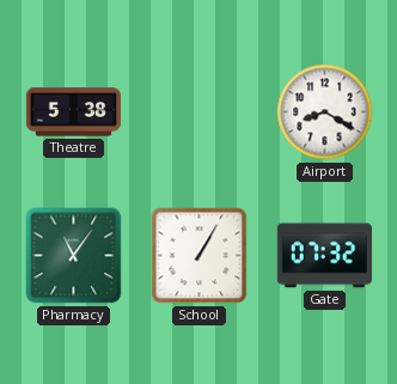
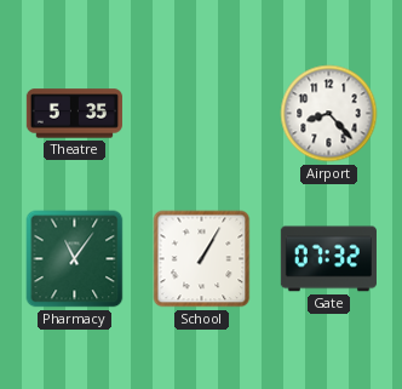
Theatre: 5:38 -> 5:35 (74, 114)
Airport: 8:20 -> 8:23 (329, 114)
